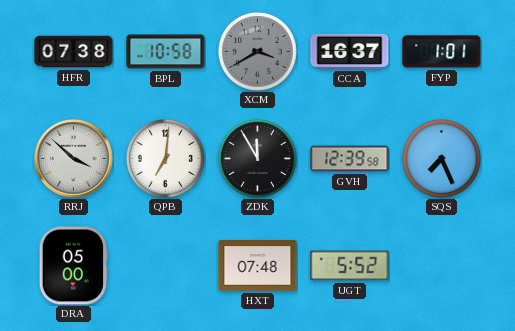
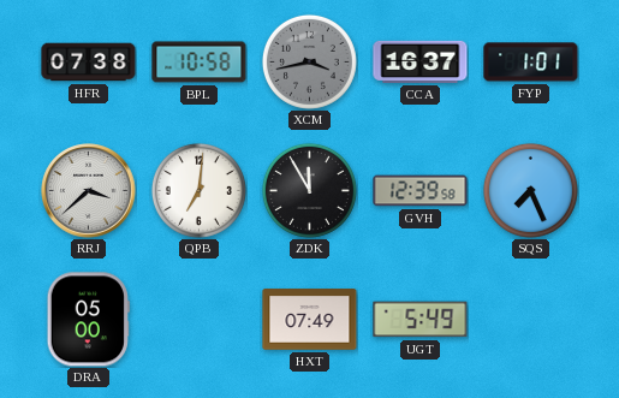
XCM: 3:40 -> 3:43 (309, 61)
RRJ: 3:52 -> 3:38 (89, 191)
HXT: 07:48 -> 07:49 (310, 320)
UGT: 5:52 -> 5:49 (421, 320)
